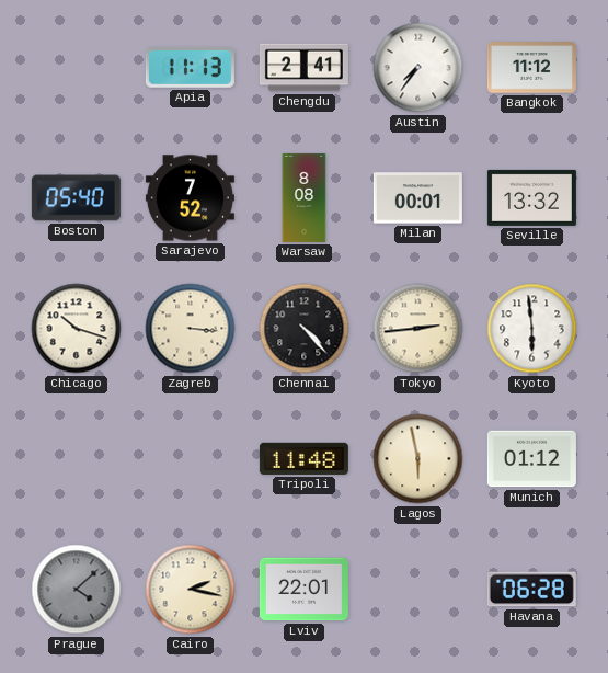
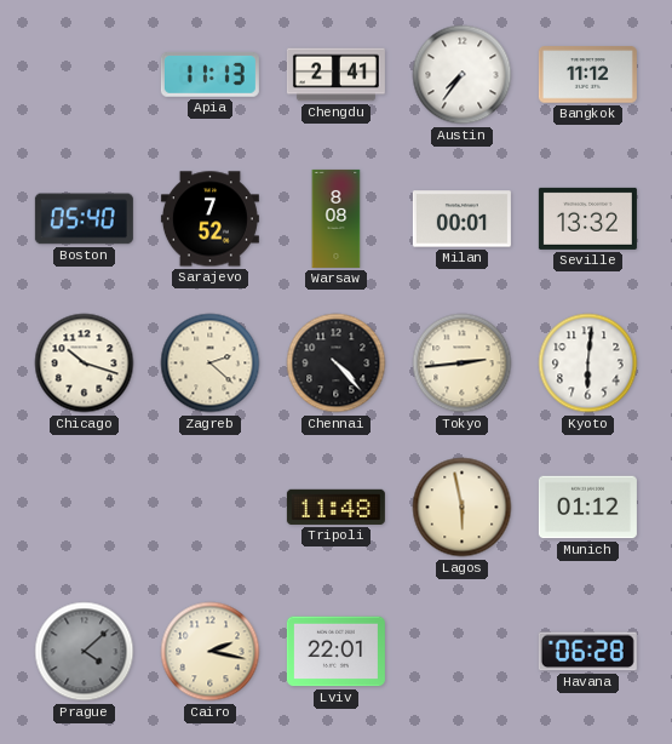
Zagreb: 3:16 -> 2:22 (211, 364)
Kyoto: 5:59 -> 6:01 (588, 364)
